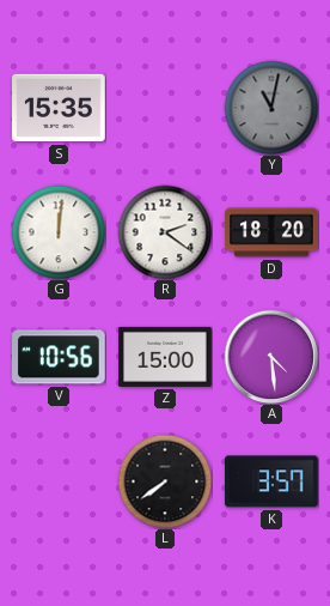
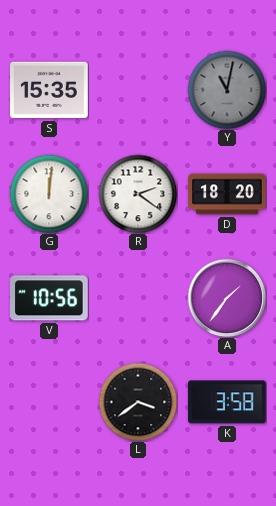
Z: 15:00 -> none (165, 357)
A: 4:29 -> 1:36 (227, 298)
L: 7:39 -> 3:39 (138, 402)
K: 3:57 -> 3:58 (227, 402)
